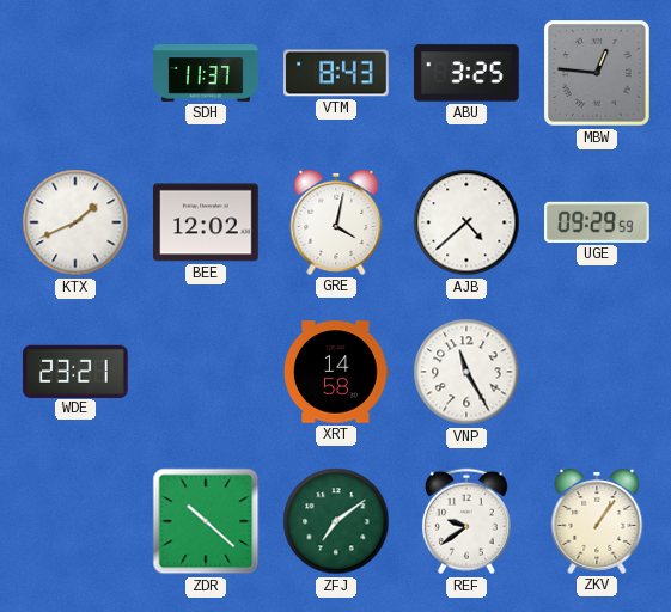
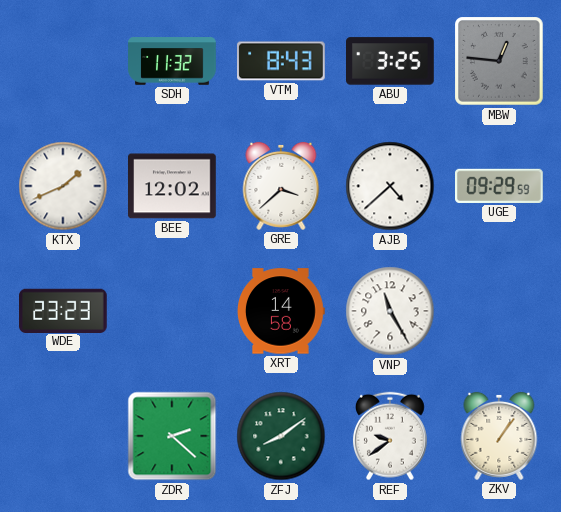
SDH: 11:37 -> 11:32 (172, 61)
GRE: 4:02 -> 3:38 (281, 186)
WDE: 23:21 -> 23:23 (64, 310)
ZDR: 10:22 -> 2:22 (172, 436)
ZFJ: 7:09 -> 8:09 (281, 436)
